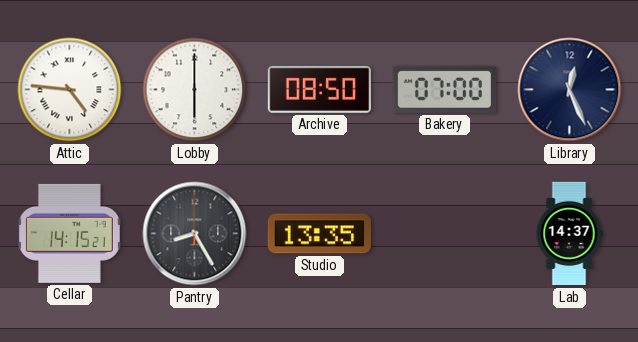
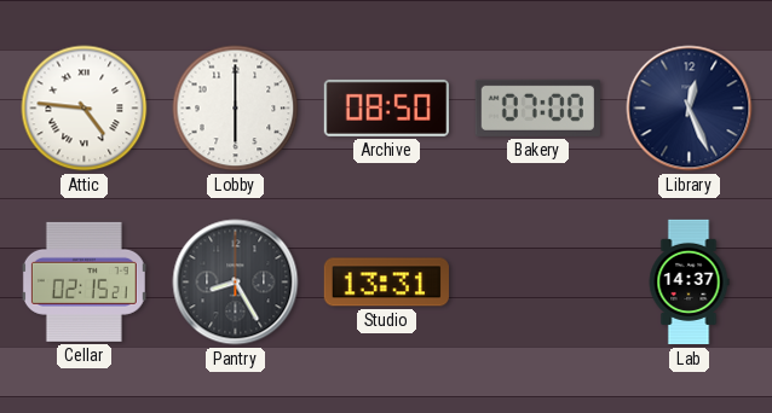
Cellar: 14:15 -> 02:15 (83, 281)
Studio: 13:35 -> 13:31 (386, 283)
